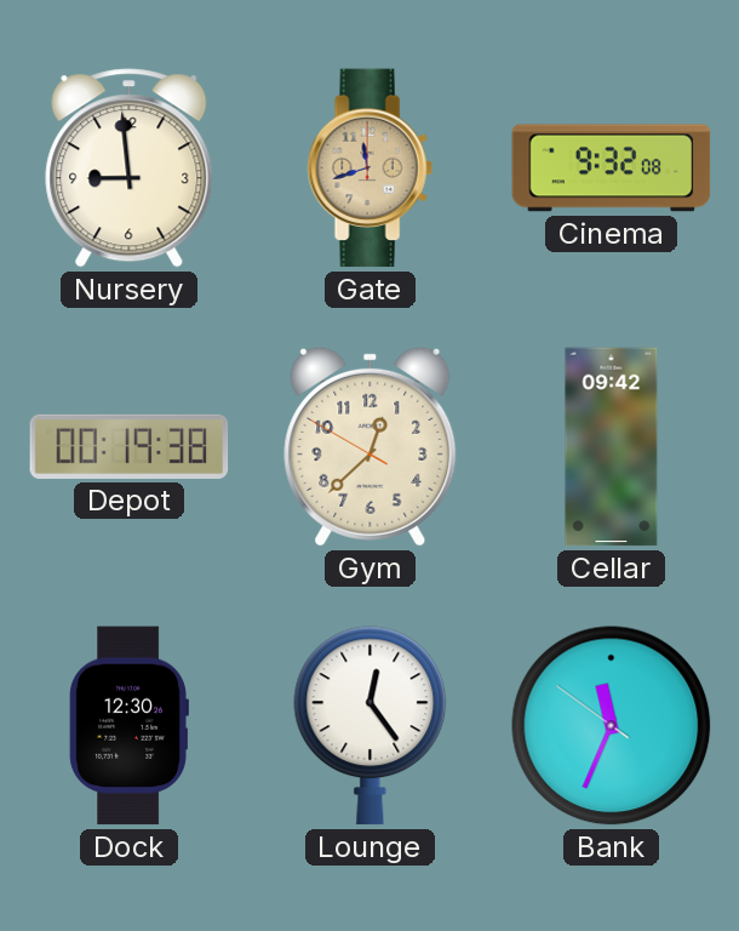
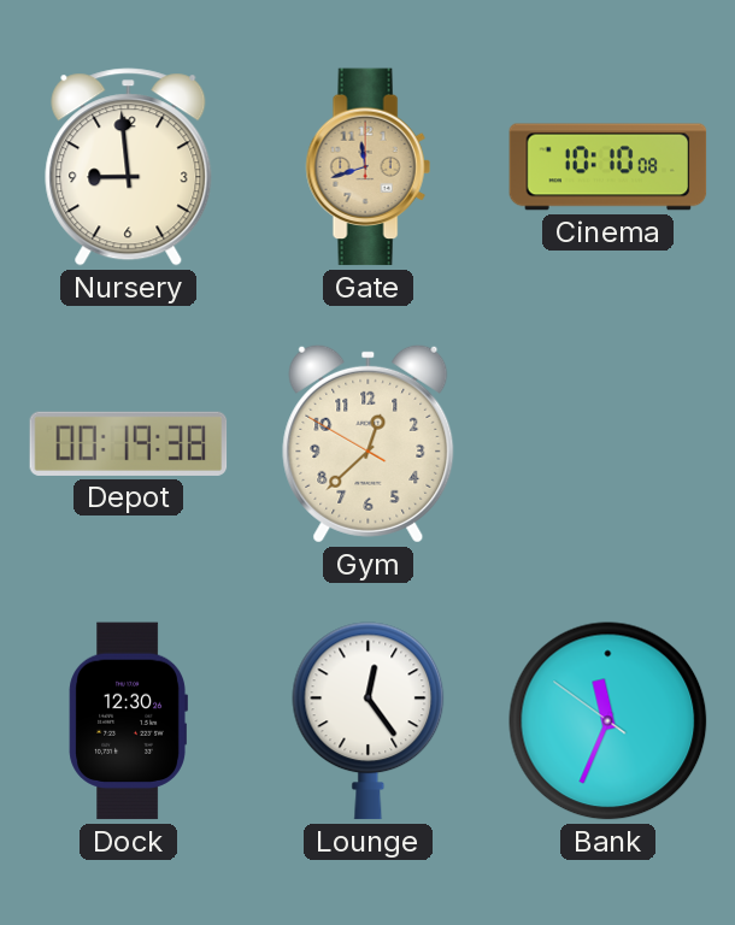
Cinema: 9:32 -> 10:10 (608, 167)
Cellar: 09:42 -> none (612, 447)
